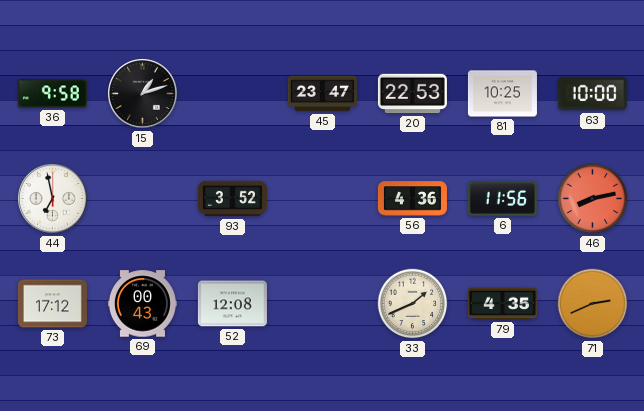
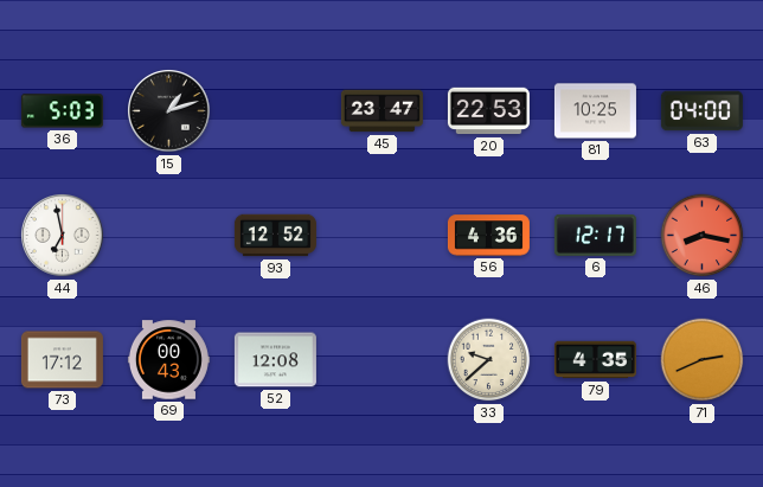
36: 9:58 -> 5:03 (62, 111)
63: 10:00 -> 04:00 (701, 111)
93: 3:52 -> 12:52 (275, 236)
6: 11:56 -> 12:17 (595, 235)
46: 8:13 -> 8:17 (703, 236)
33: 1:41 -> 9:38 (489, 360)
